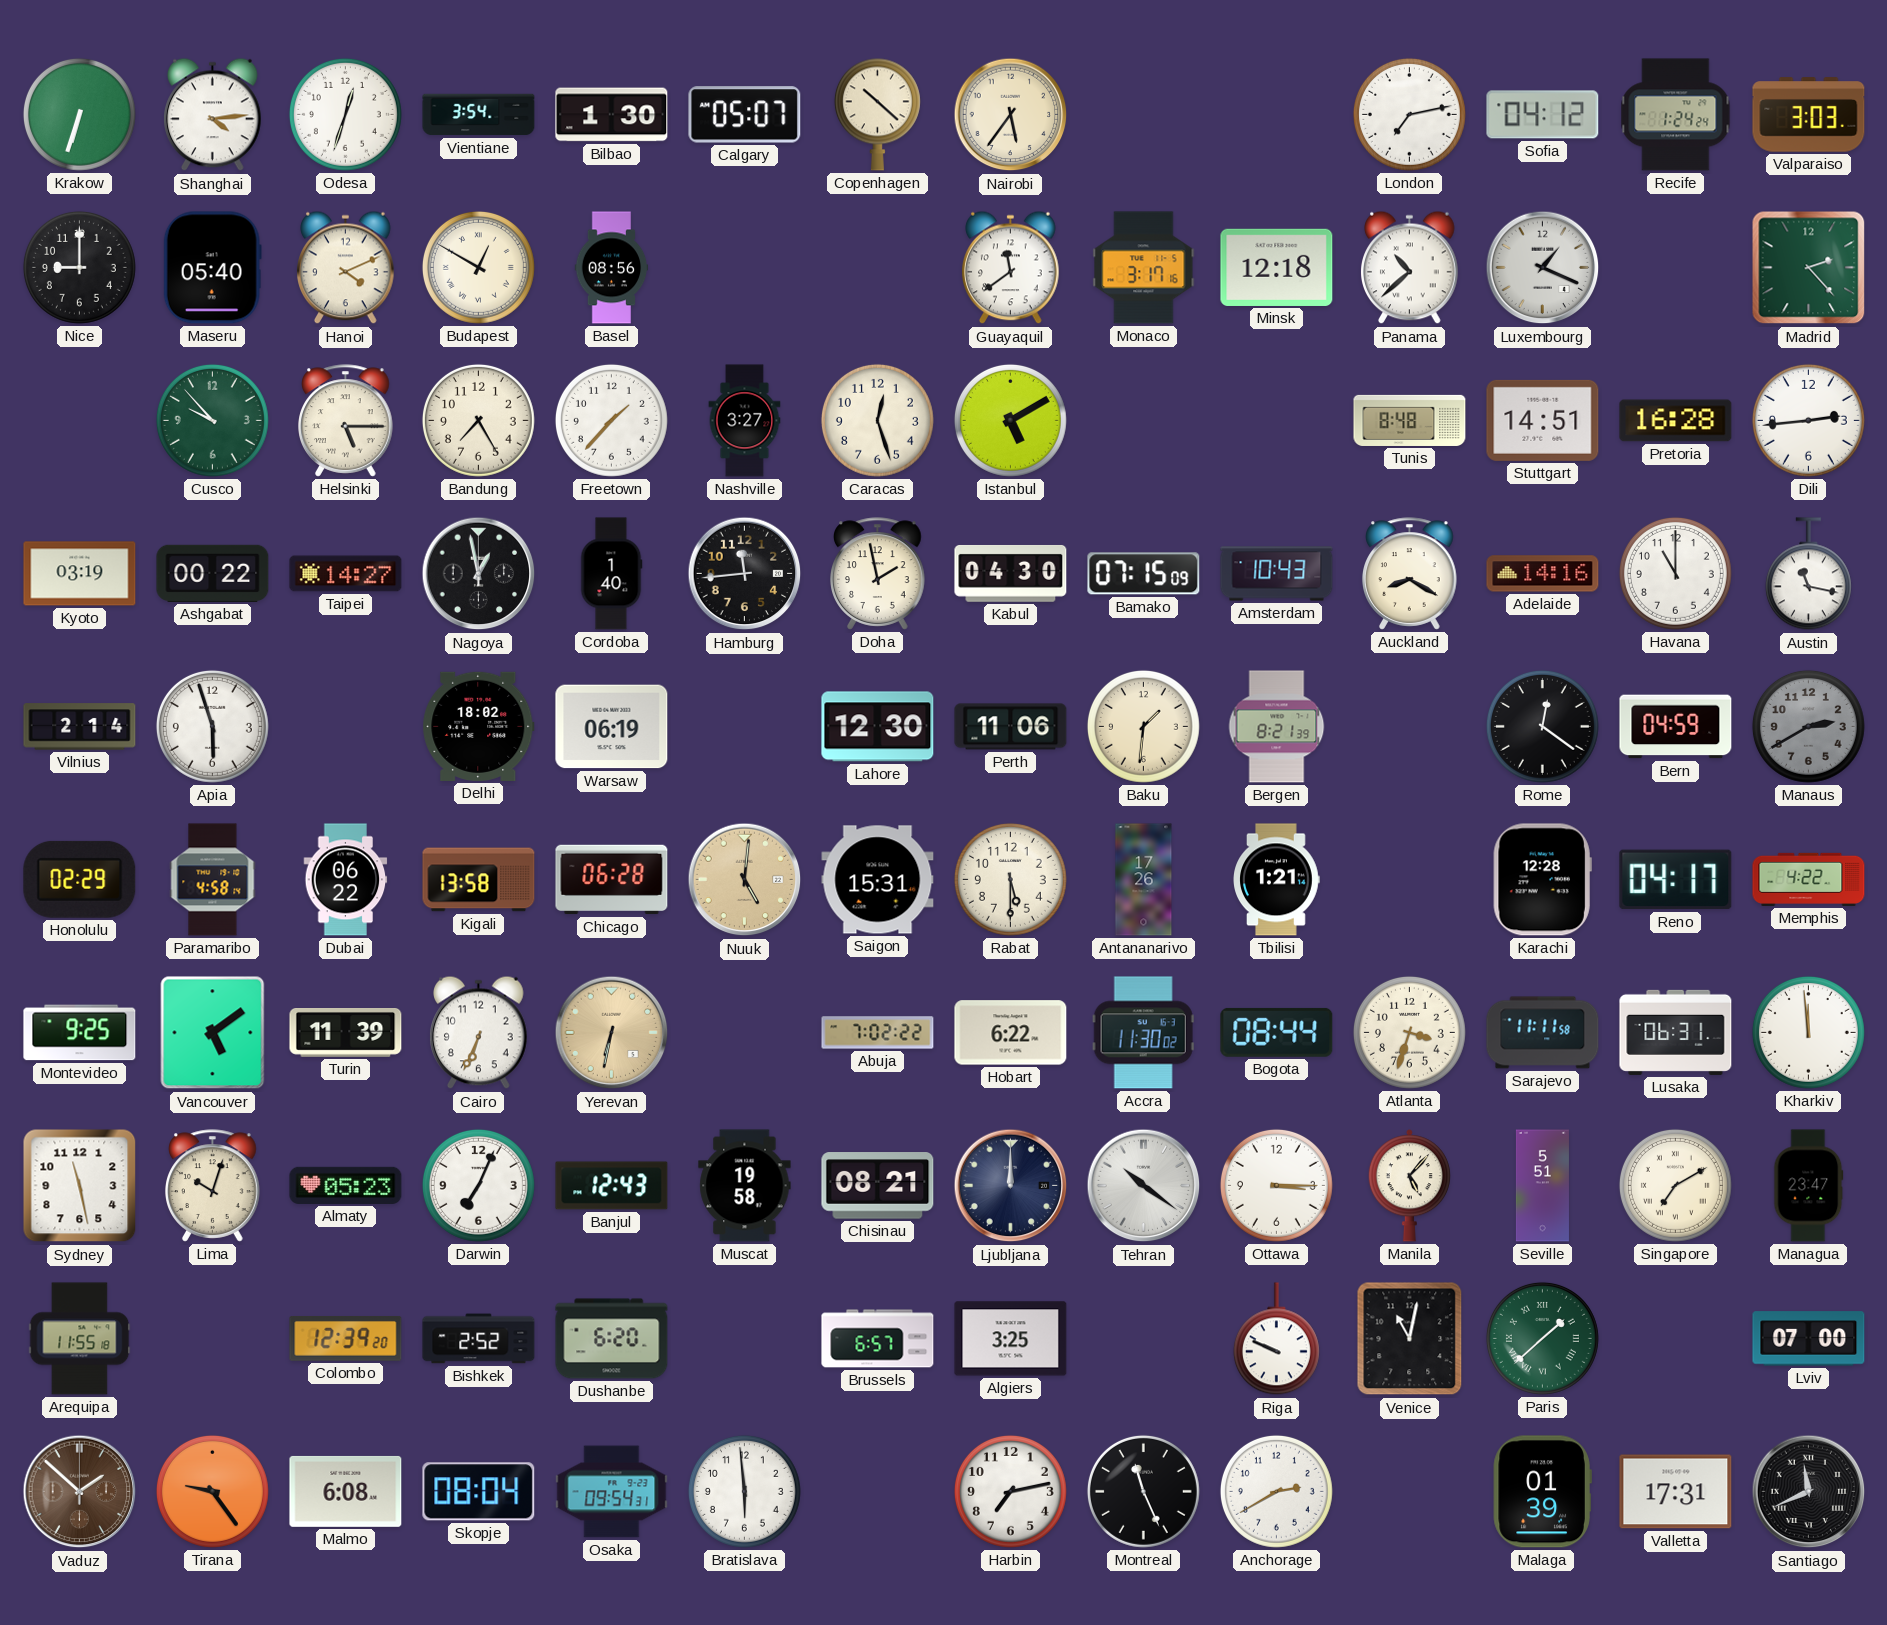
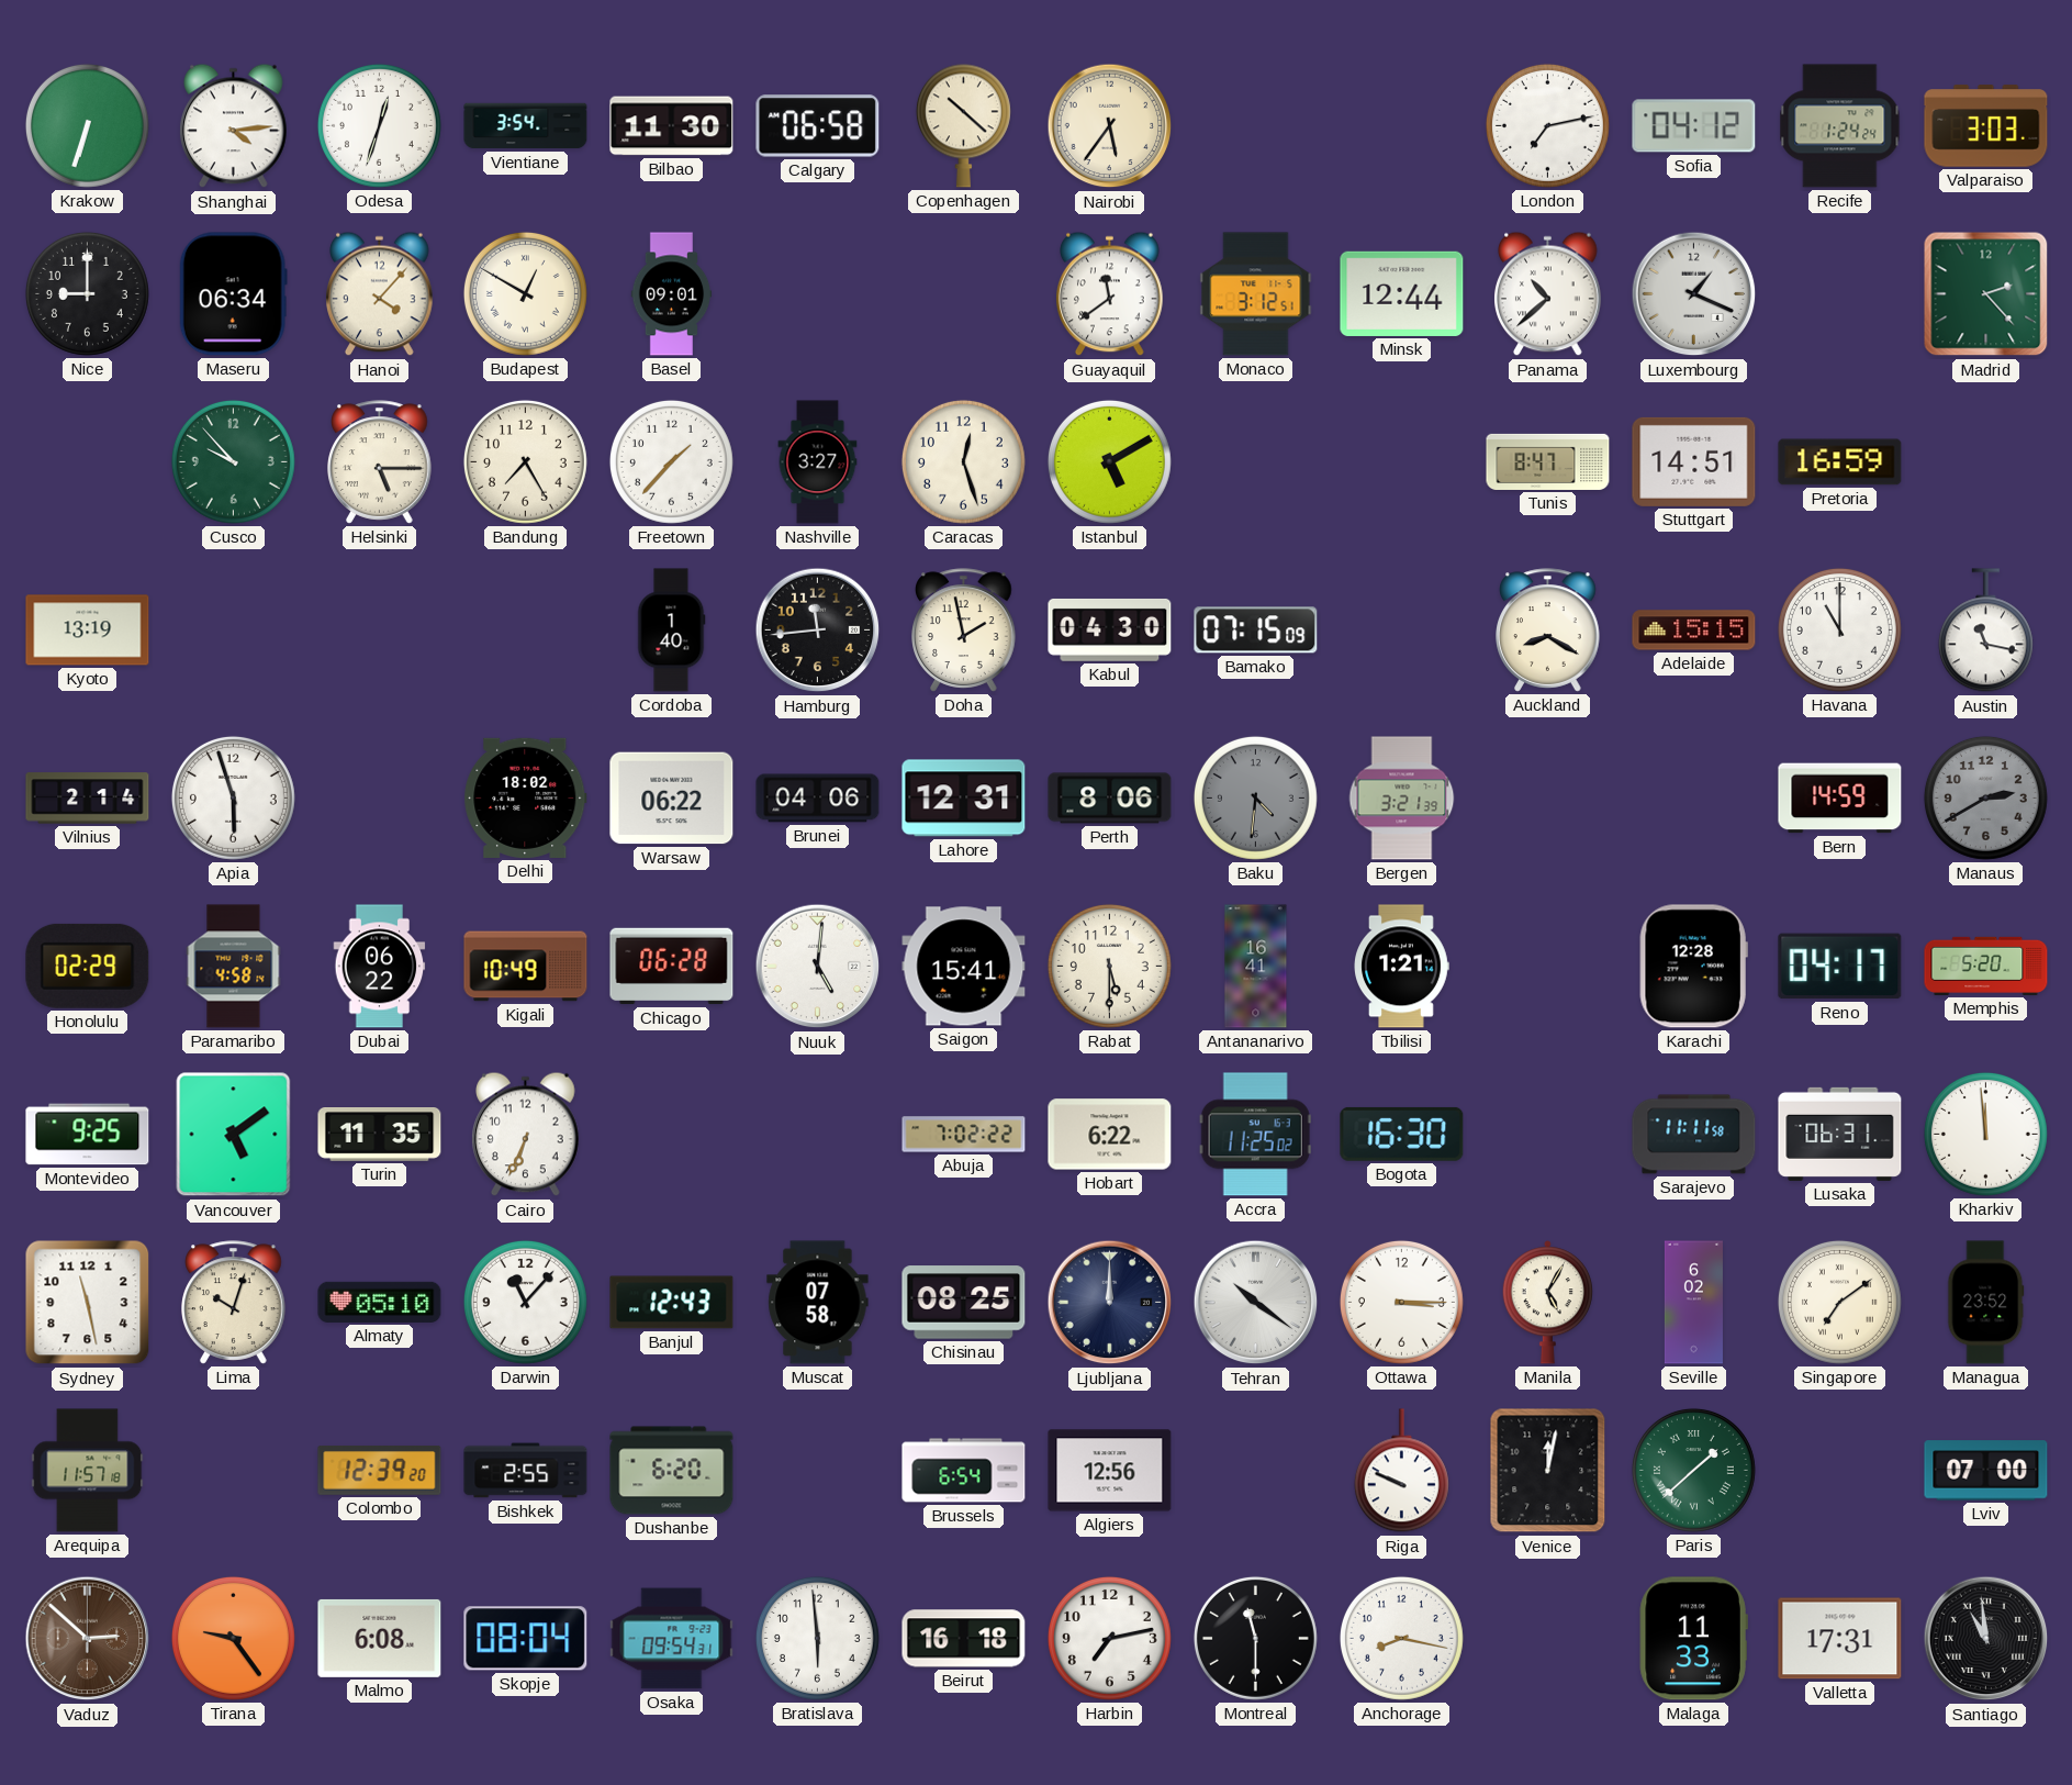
Bilbao: 1:30 -> 11:30 (672, 126)
Calgary: 05:07 -> 06:58 (818, 126)
Maseru: 05:40 -> 06:34 (233, 294)
Hanoi: 4:11 -> 4:07 (380, 294)
Basel: 08:56 -> 09:01 (672, 294)
Monaco: 3:17 -> 3:12 (1256, 294)
Minsk: 12:18 -> 12:44 (1402, 293)
Tunis: 8:48 -> 8:47 (1548, 461)
Pretoria: 16:28 -> 16:59 (1840, 462)
Dili: 2:44 -> none (1808, 420)
Kyoto: 03:19 -> 13:19 (88, 631)
Ashgabat: 00:22 -> none (213, 573)
Taipei: 14:27 -> none (346, 574)
Nagoya: 12:58 -> none (479, 574)
Amsterdam: 10:43 -> none (1277, 574)
Adelaide: 14:16 -> 15:15 (1694, 631)
Warsaw: 06:19 -> 06:22 (672, 799)
Brunei: none -> 04:06 (818, 799)
Lahore: 12:30 -> 12:31 (964, 799)
Perth: 11:06 -> 8:06 (1110, 799)
Baku: 1:31 -> 4:31 (1255, 797)
Baku dial: cream -> grey (1255, 797)
Bergen: 8:21 -> 3:21 (1402, 799)
Rome: 12:21 -> none (1542, 726)
Bern: 04:59 -> 14:59 (1840, 799)
Kigali: 13:58 -> 10:49 (526, 967)
Nuuk dial: champagne -> white (818, 967)
Saigon: 15:31 -> 15:41 (964, 967)
Antananarivo: 17:26 -> 16:41 (1256, 967)
Memphis: 4:22 -> 5:20 (1986, 966)
Turin: 11:39 -> 11:35 (380, 1135)
Yerevan: 6:32 -> none (612, 1033)
Accra: 11:30 -> 11:25 (1255, 1135)
Bogota: 08:44 -> 16:30 (1402, 1134)
Atlanta: 3:33 -> none (1409, 1032)
Almaty: 05:23 -> 05:10 (380, 1302)
Darwin: 7:04 -> 11:07 (525, 1302)
Muscat: 19:58 -> 07:58 (818, 1303)
Chisinau: 08:21 -> 08:25 (964, 1303)
Manila: 5:07 -> 5:05 (1547, 1303)
Seville: 5:51 -> 6:02 (1693, 1303)
Singapore: 7:10 -> 7:09 (1839, 1302)
Managua: 23:47 -> 23:52 (1986, 1303)
Arequipa: 11:55 -> 11:57 (88, 1471)
Bishkek: 2:52 -> 2:55 (526, 1471)
Brussels: 6:57 -> 6:54 (964, 1471)
Algiers: 3:25 -> 12:56 (1110, 1471)
Venice: 11:02 -> 12:02 (1548, 1471)
Vaduz: 1:52 -> 2:52 (88, 1639)
Beirut: none -> 16:18 (964, 1639)
Montreal: 11:26 -> 11:30 (1255, 1638)
Anchorage: 2:40 -> 8:17 (1401, 1638)
Malaga: 01:39 -> 11:33 (1693, 1639)
Santiago: 11:41 -> 10:59 (1986, 1639)
